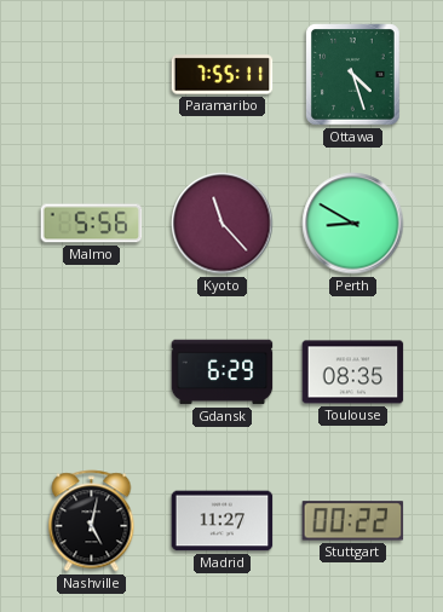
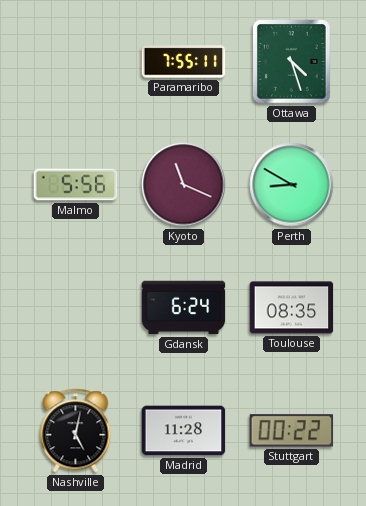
Kyoto: 11:23 -> 11:19 (184, 185)
Gdansk: 6:29 -> 6:24 (184, 308)
Madrid: 11:27 -> 11:28 (184, 431)
